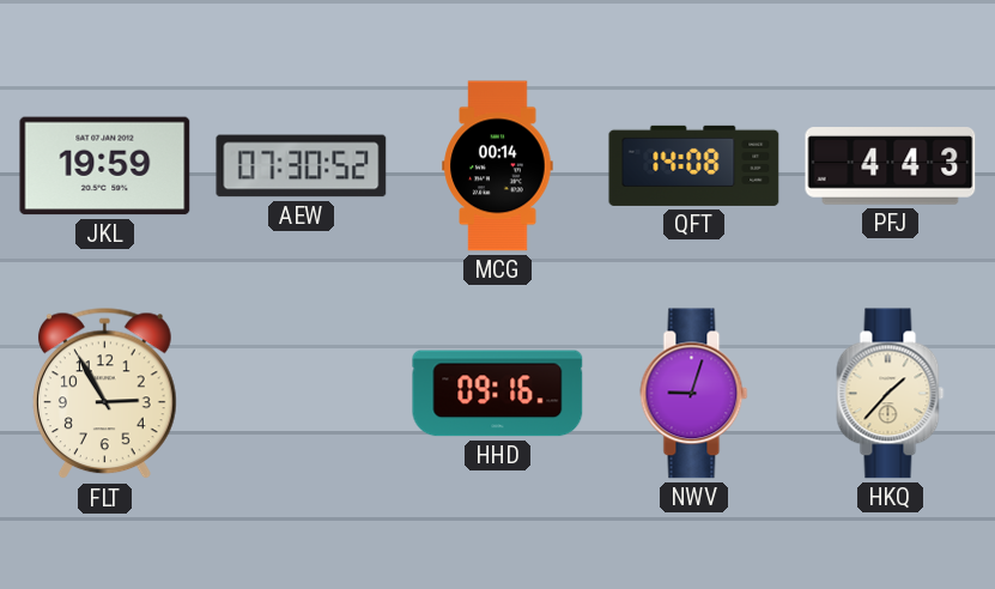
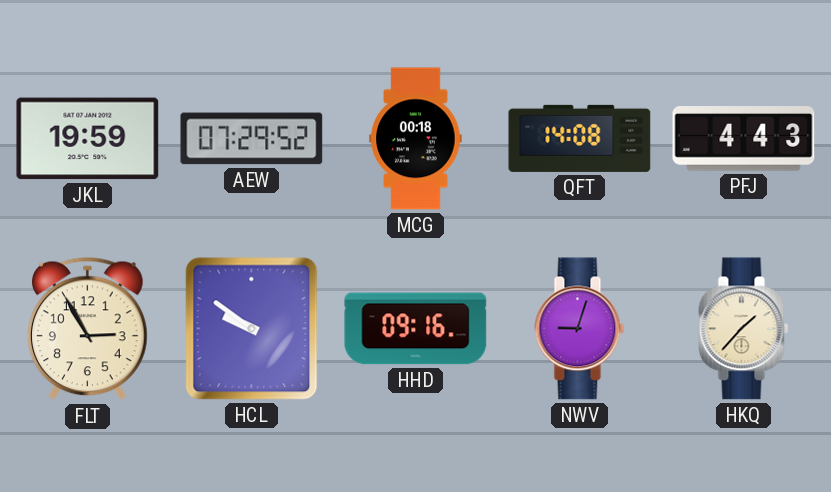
AEW: 07:30 -> 07:29 (252, 139)
MCG: 00:14 -> 00:18 (416, 139)
HCL: none -> 9:51 (252, 329)
